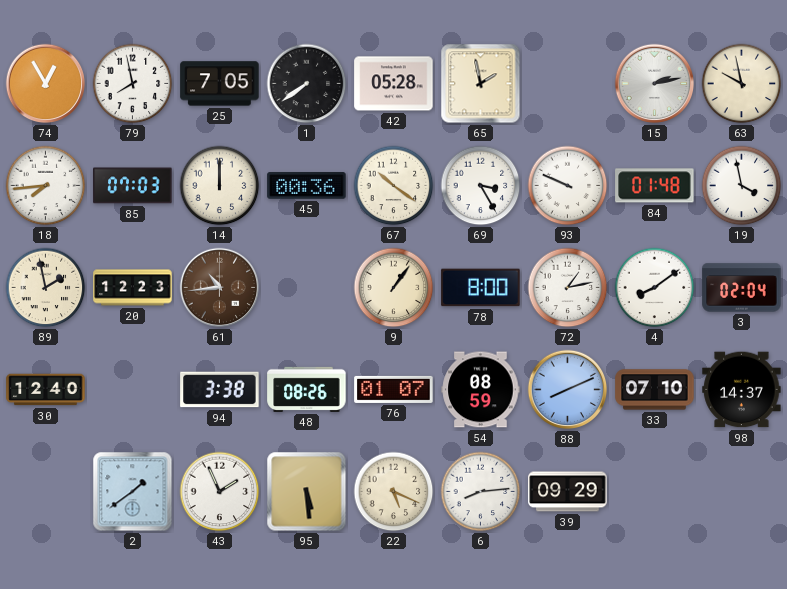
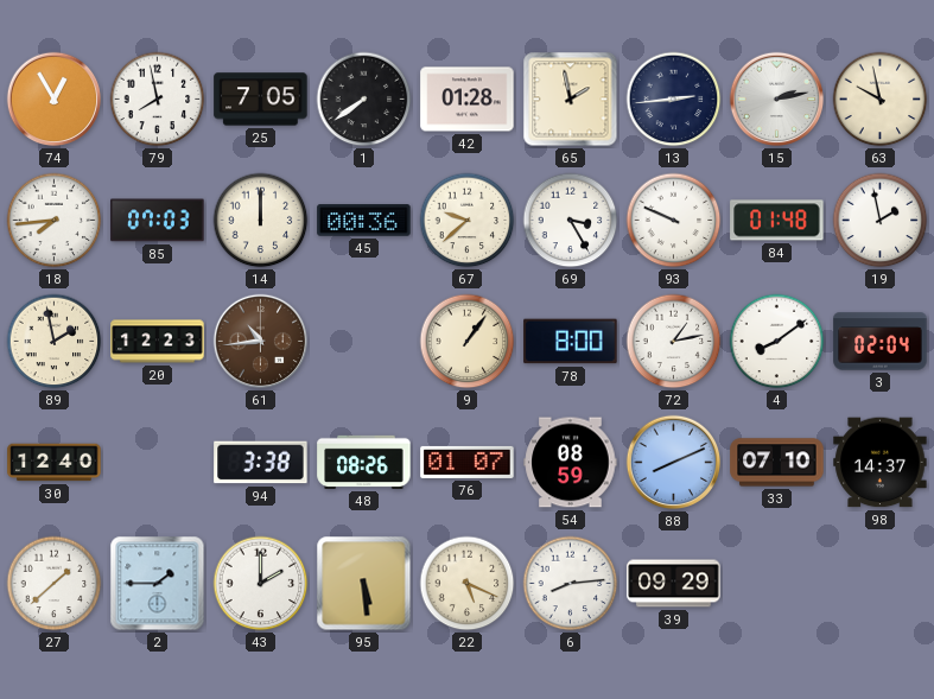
42: 05:28 -> 01:28 (468, 100)
13: none -> 2:44 (674, 100)
67: 10:21 -> 9:38 (468, 221)
19: 3:58 -> 1:58 (881, 221)
27: none -> 1:38 (55, 584)
2: 1:39 -> 1:45 (158, 584)
43: 1:56 -> 2:00 (261, 584)
